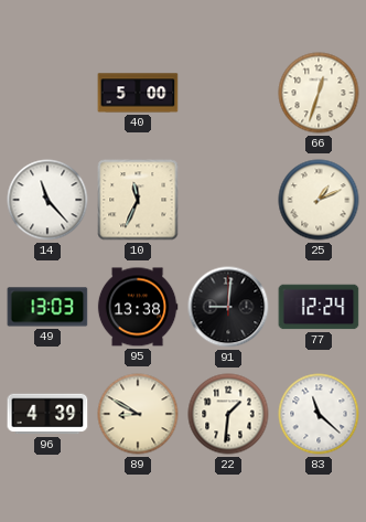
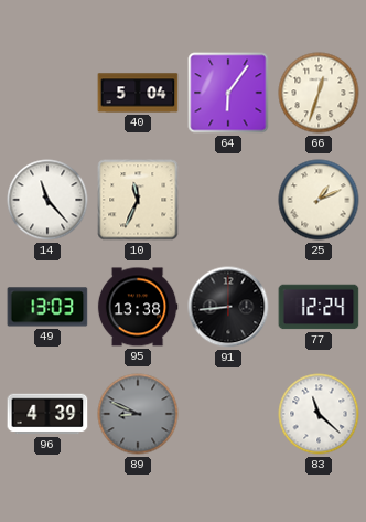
40: 5:00 -> 5:04 (138, 93)
64: none -> 6:06 (228, 93)
91: 9:01 -> 8:44 (228, 307)
89: 8:50 -> 8:49 (138, 414)
89 dial: cream -> grey (138, 414)
22: 1:31 -> none (228, 414)
